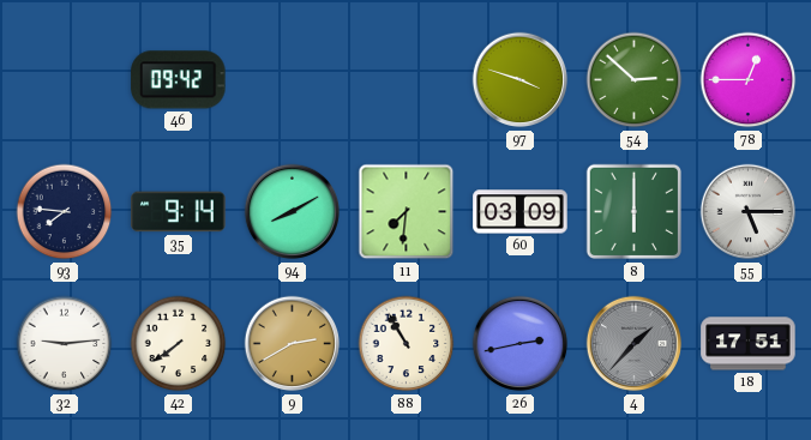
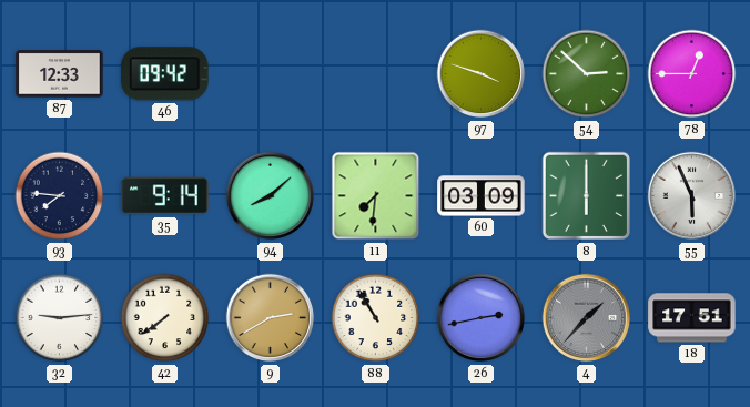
87: none -> 12:33 (60, 74)
94: 8:10 -> 8:08 (271, 196)
55: 5:15 -> 5:56 (692, 196)
